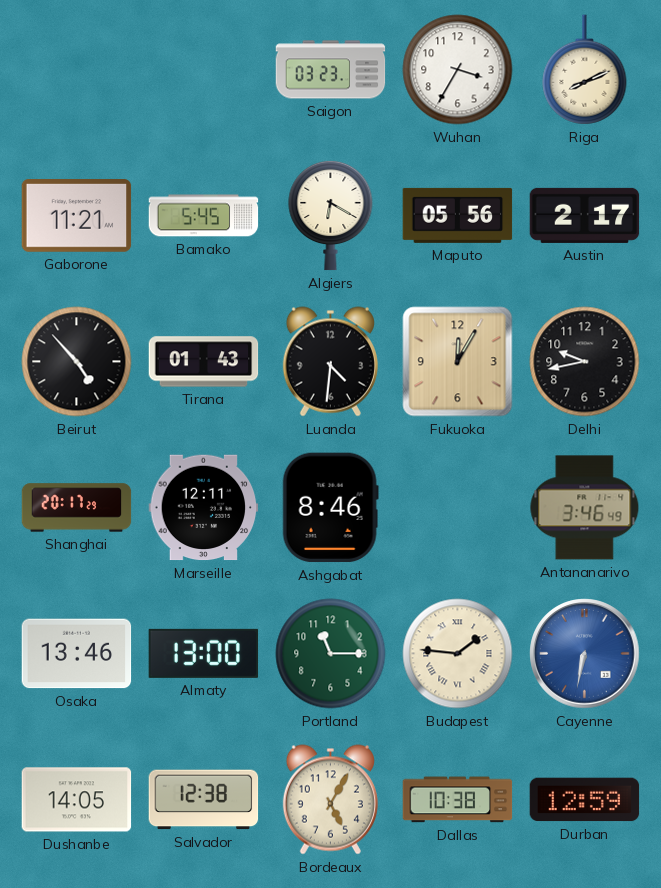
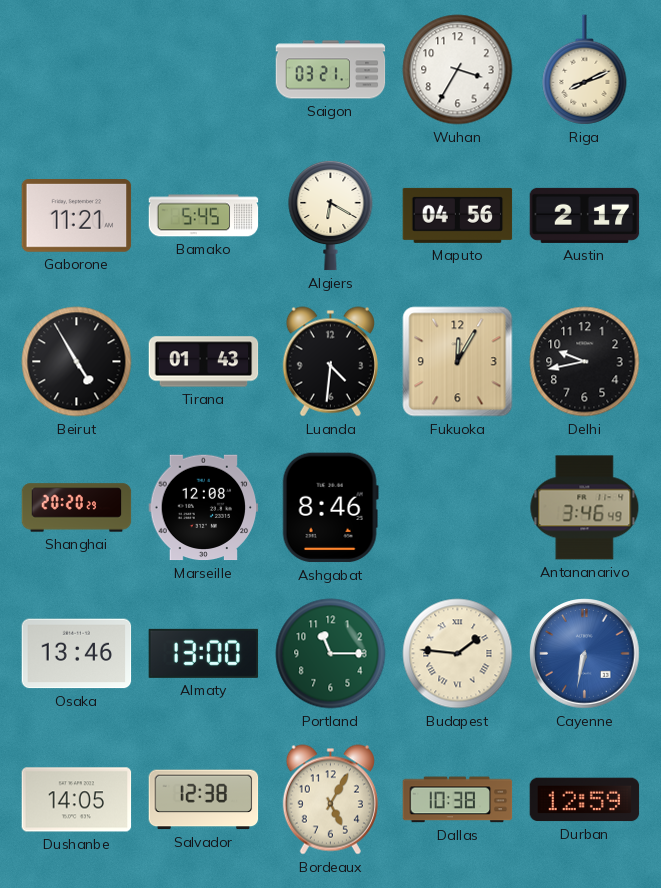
Saigon: 03:23 -> 03:21 (331, 70)
Maputo: 05:56 -> 04:56 (458, 215)
Beirut: 4:53 -> 4:55 (77, 362)
Shanghai: 20:17 -> 20:20 (77, 508)
Marseille: 12:11 -> 12:08 (204, 508)
